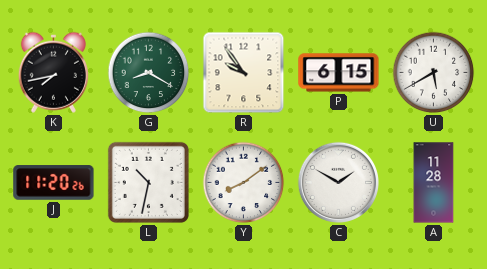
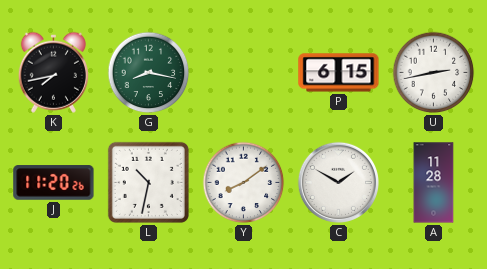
G: 8:20 -> 8:17 (149, 73)
R: 9:54 -> none (244, 73)
U: 5:40 -> 2:43 (434, 73)
